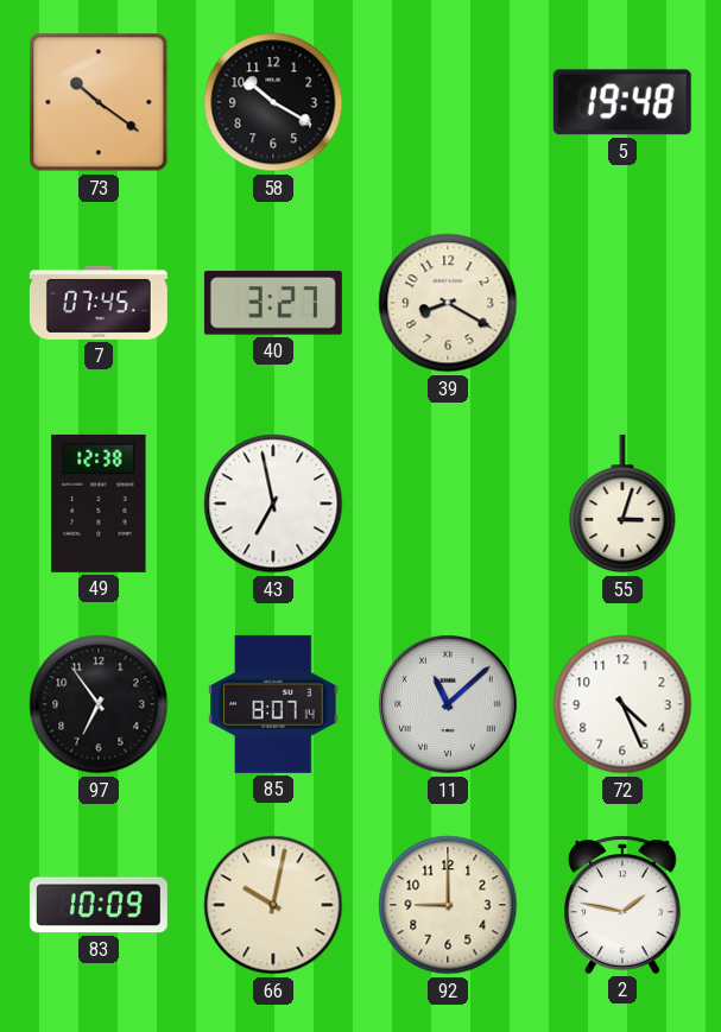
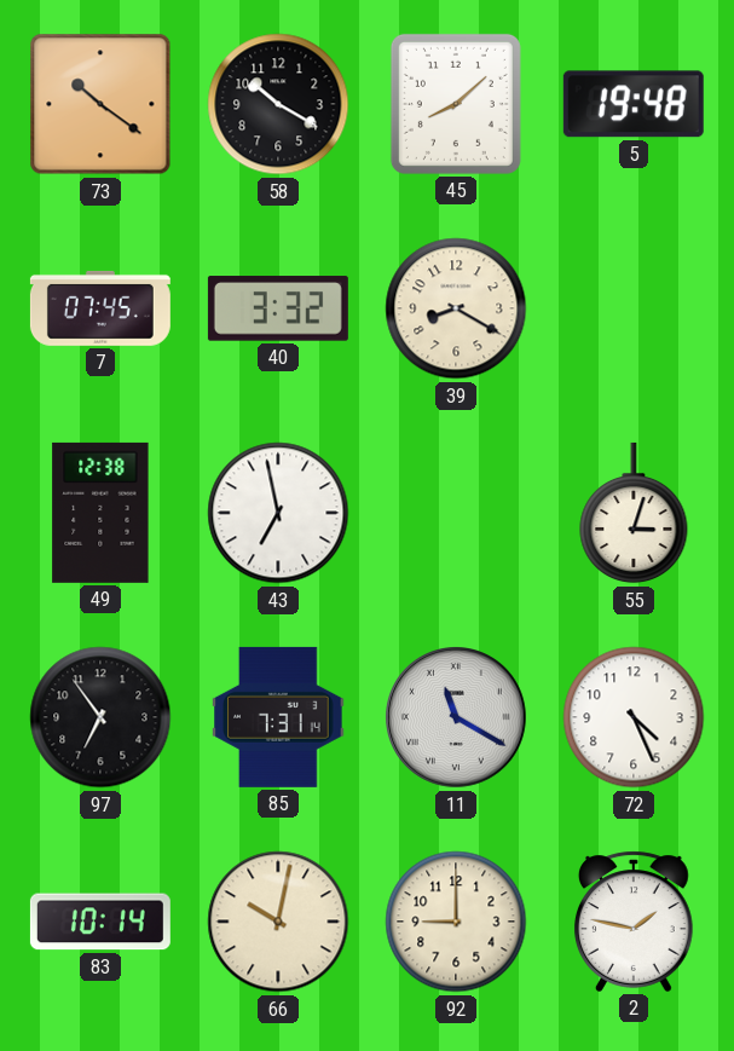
45: none -> 8:08 (456, 104)
40: 3:27 -> 3:32 (278, 308)
85: 8:07 -> 7:31 (278, 717)
11: 11:08 -> 11:20 (457, 718)
83: 10:09 -> 10:14 (100, 922)
